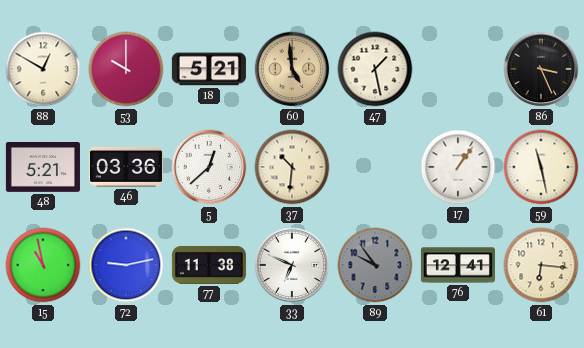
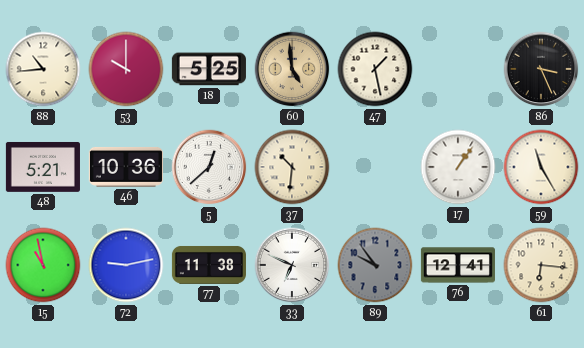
88: 12:50 -> 10:44 (43, 69)
18: 5:21 -> 5:25 (209, 69)
46: 03:36 -> 10:36 (126, 167)
59: 11:28 -> 11:25 (541, 167)
